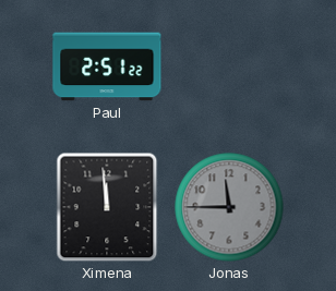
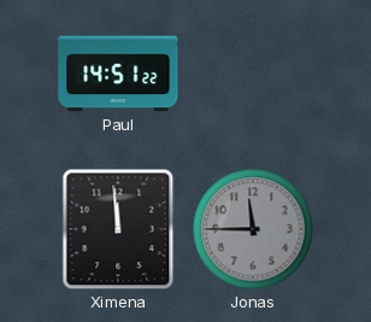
Paul: 2:51 -> 14:51 (118, 74)
